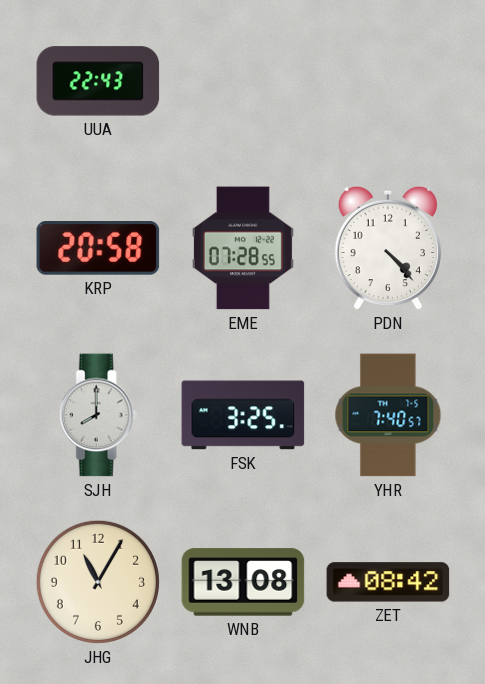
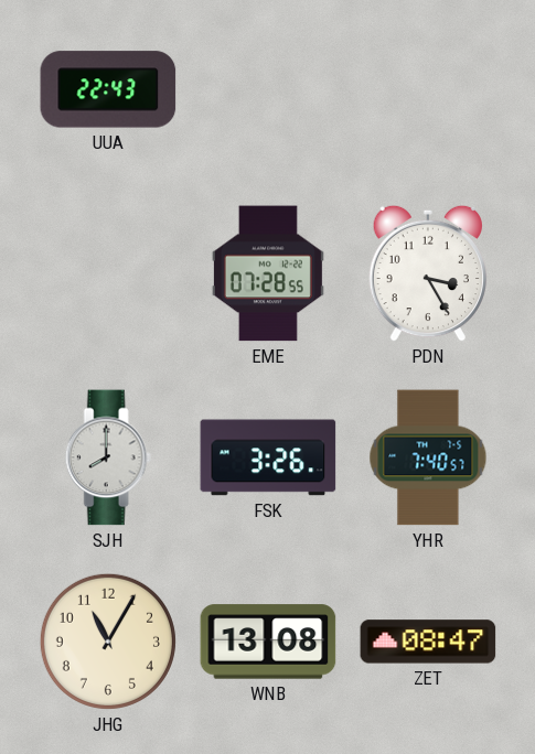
KRP: 20:58 -> none (98, 248)
PDN: 4:23 -> 3:25 (427, 273)
FSK: 3:25 -> 3:26 (268, 457)
ZET: 08:42 -> 08:47 (428, 642)
